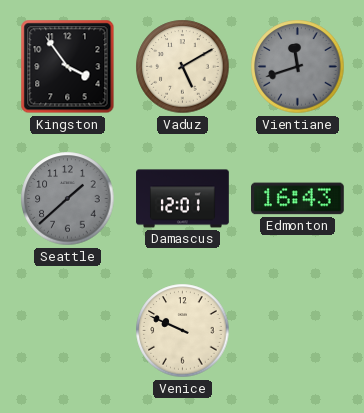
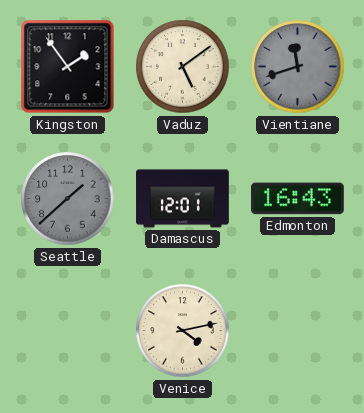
Kingston: 3:54 -> 1:54 (68, 67)
Vaduz: 5:10 -> 5:09 (183, 67)
Venice: 9:49 -> 4:13 (183, 331)
